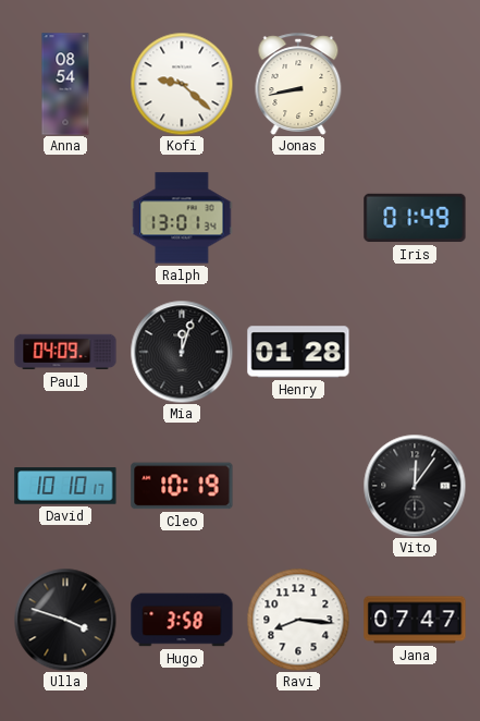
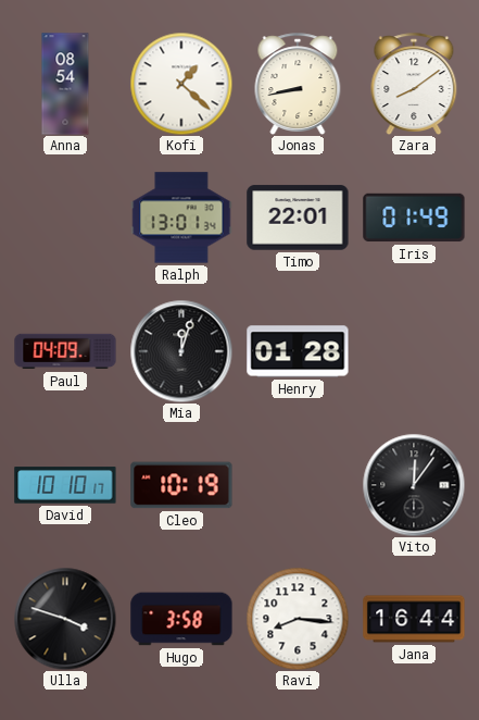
Kofi: 9:22 -> 1:22 (181, 84)
Zara: none -> 8:09 (414, 84)
Timo: none -> 22:01 (298, 218)
Jana: 07:47 -> 16:44 (414, 619)
